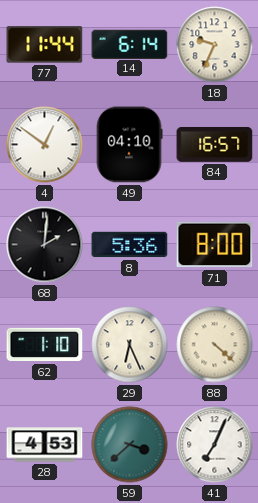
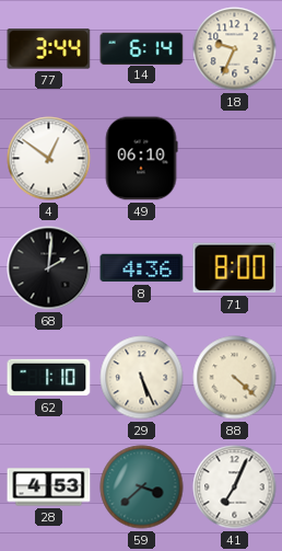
77: 11:44 -> 3:44 (49, 49)
49: 04:10 -> 06:10 (141, 159)
84: 16:57 -> none (215, 145)
8: 5:36 -> 4:36 (142, 268)
29: 6:26 -> 5:26 (142, 378)
